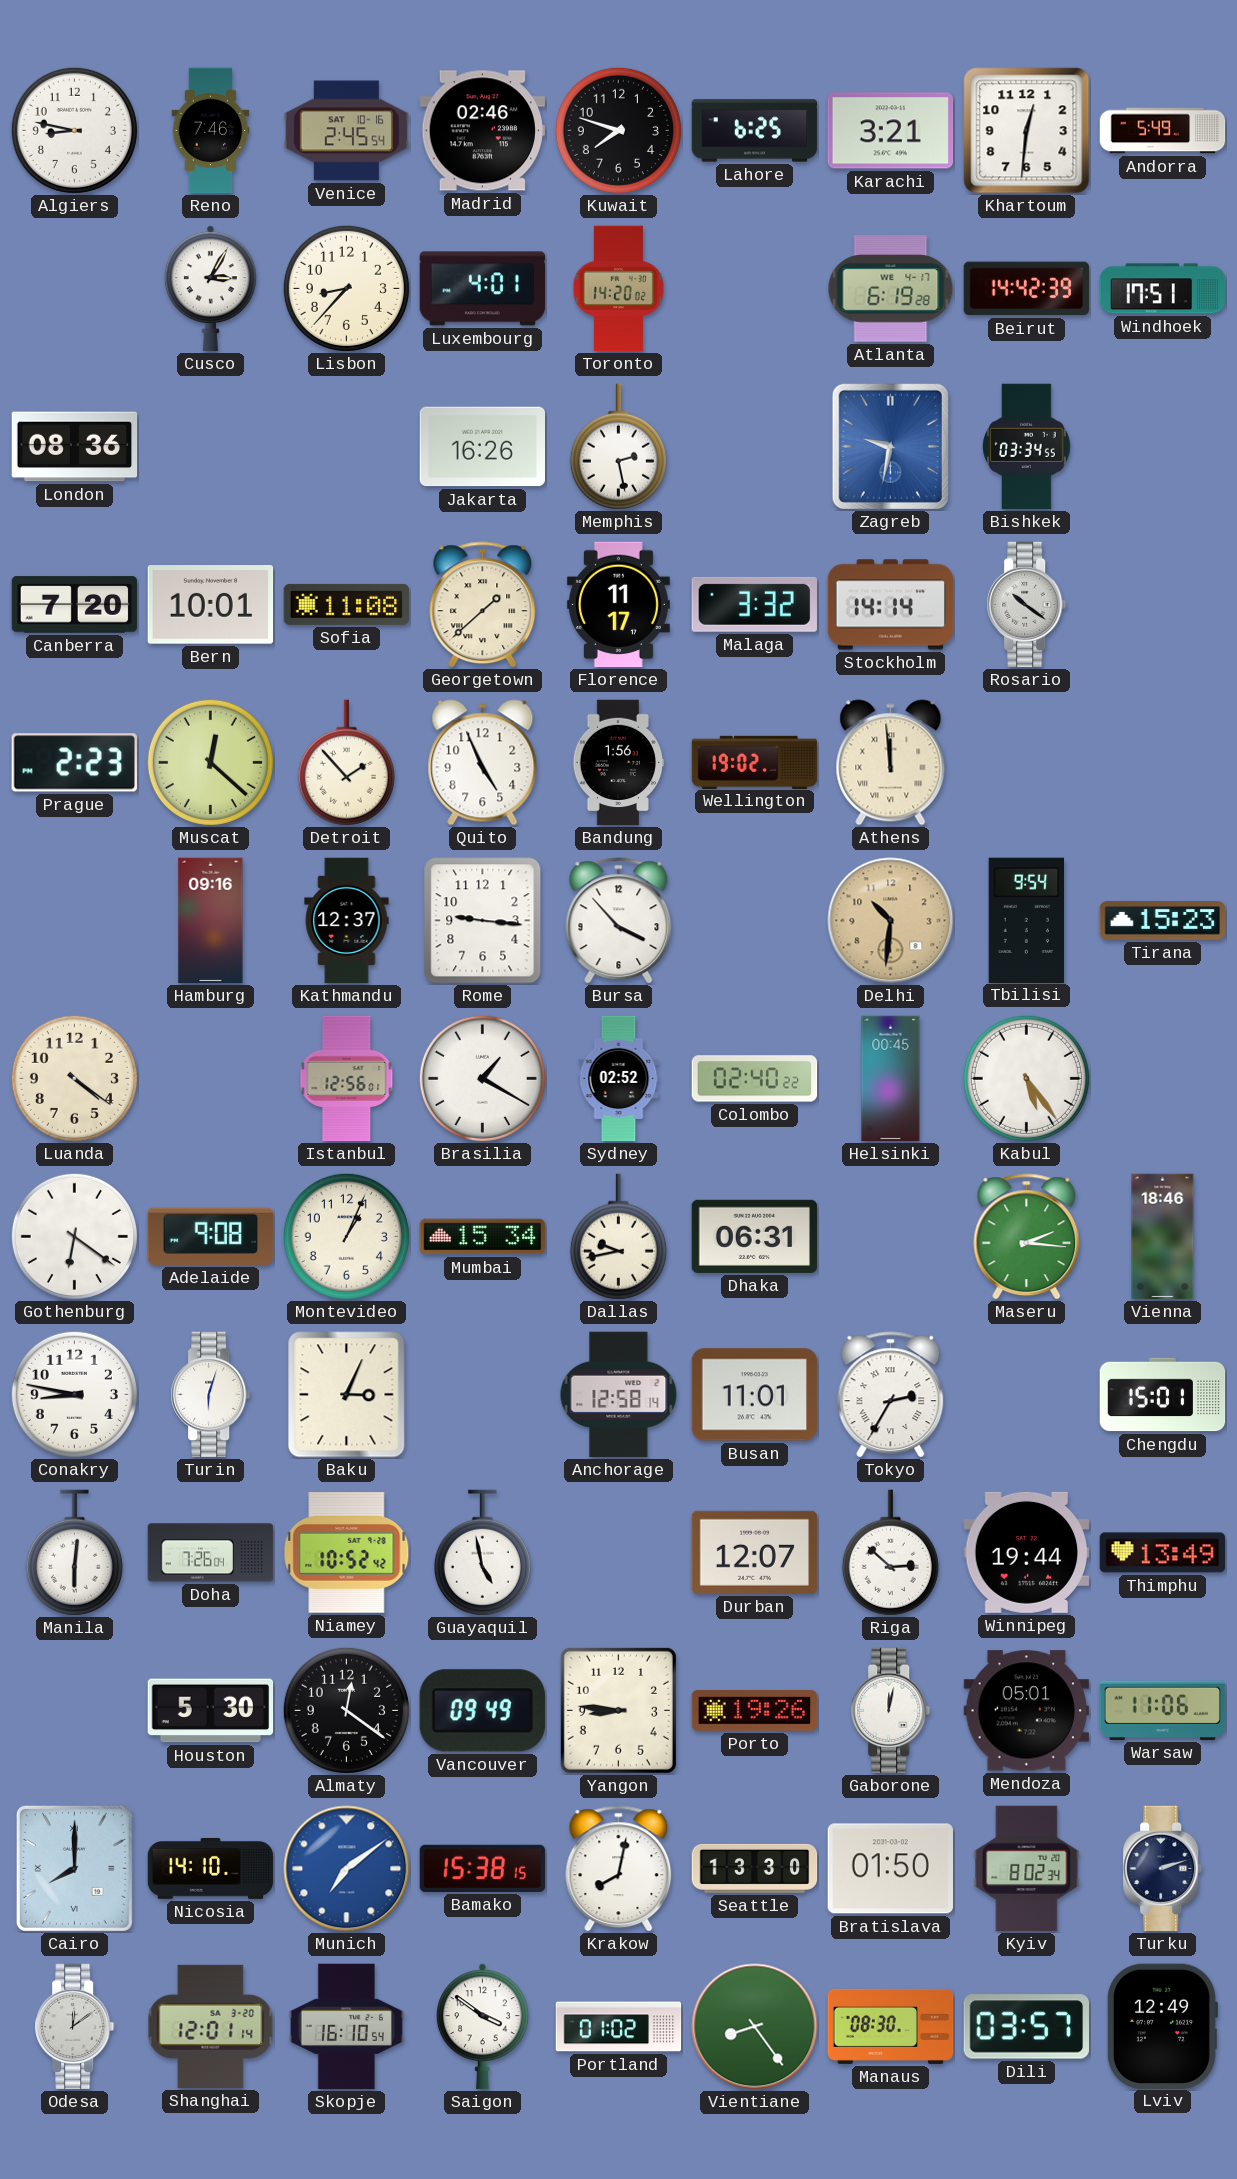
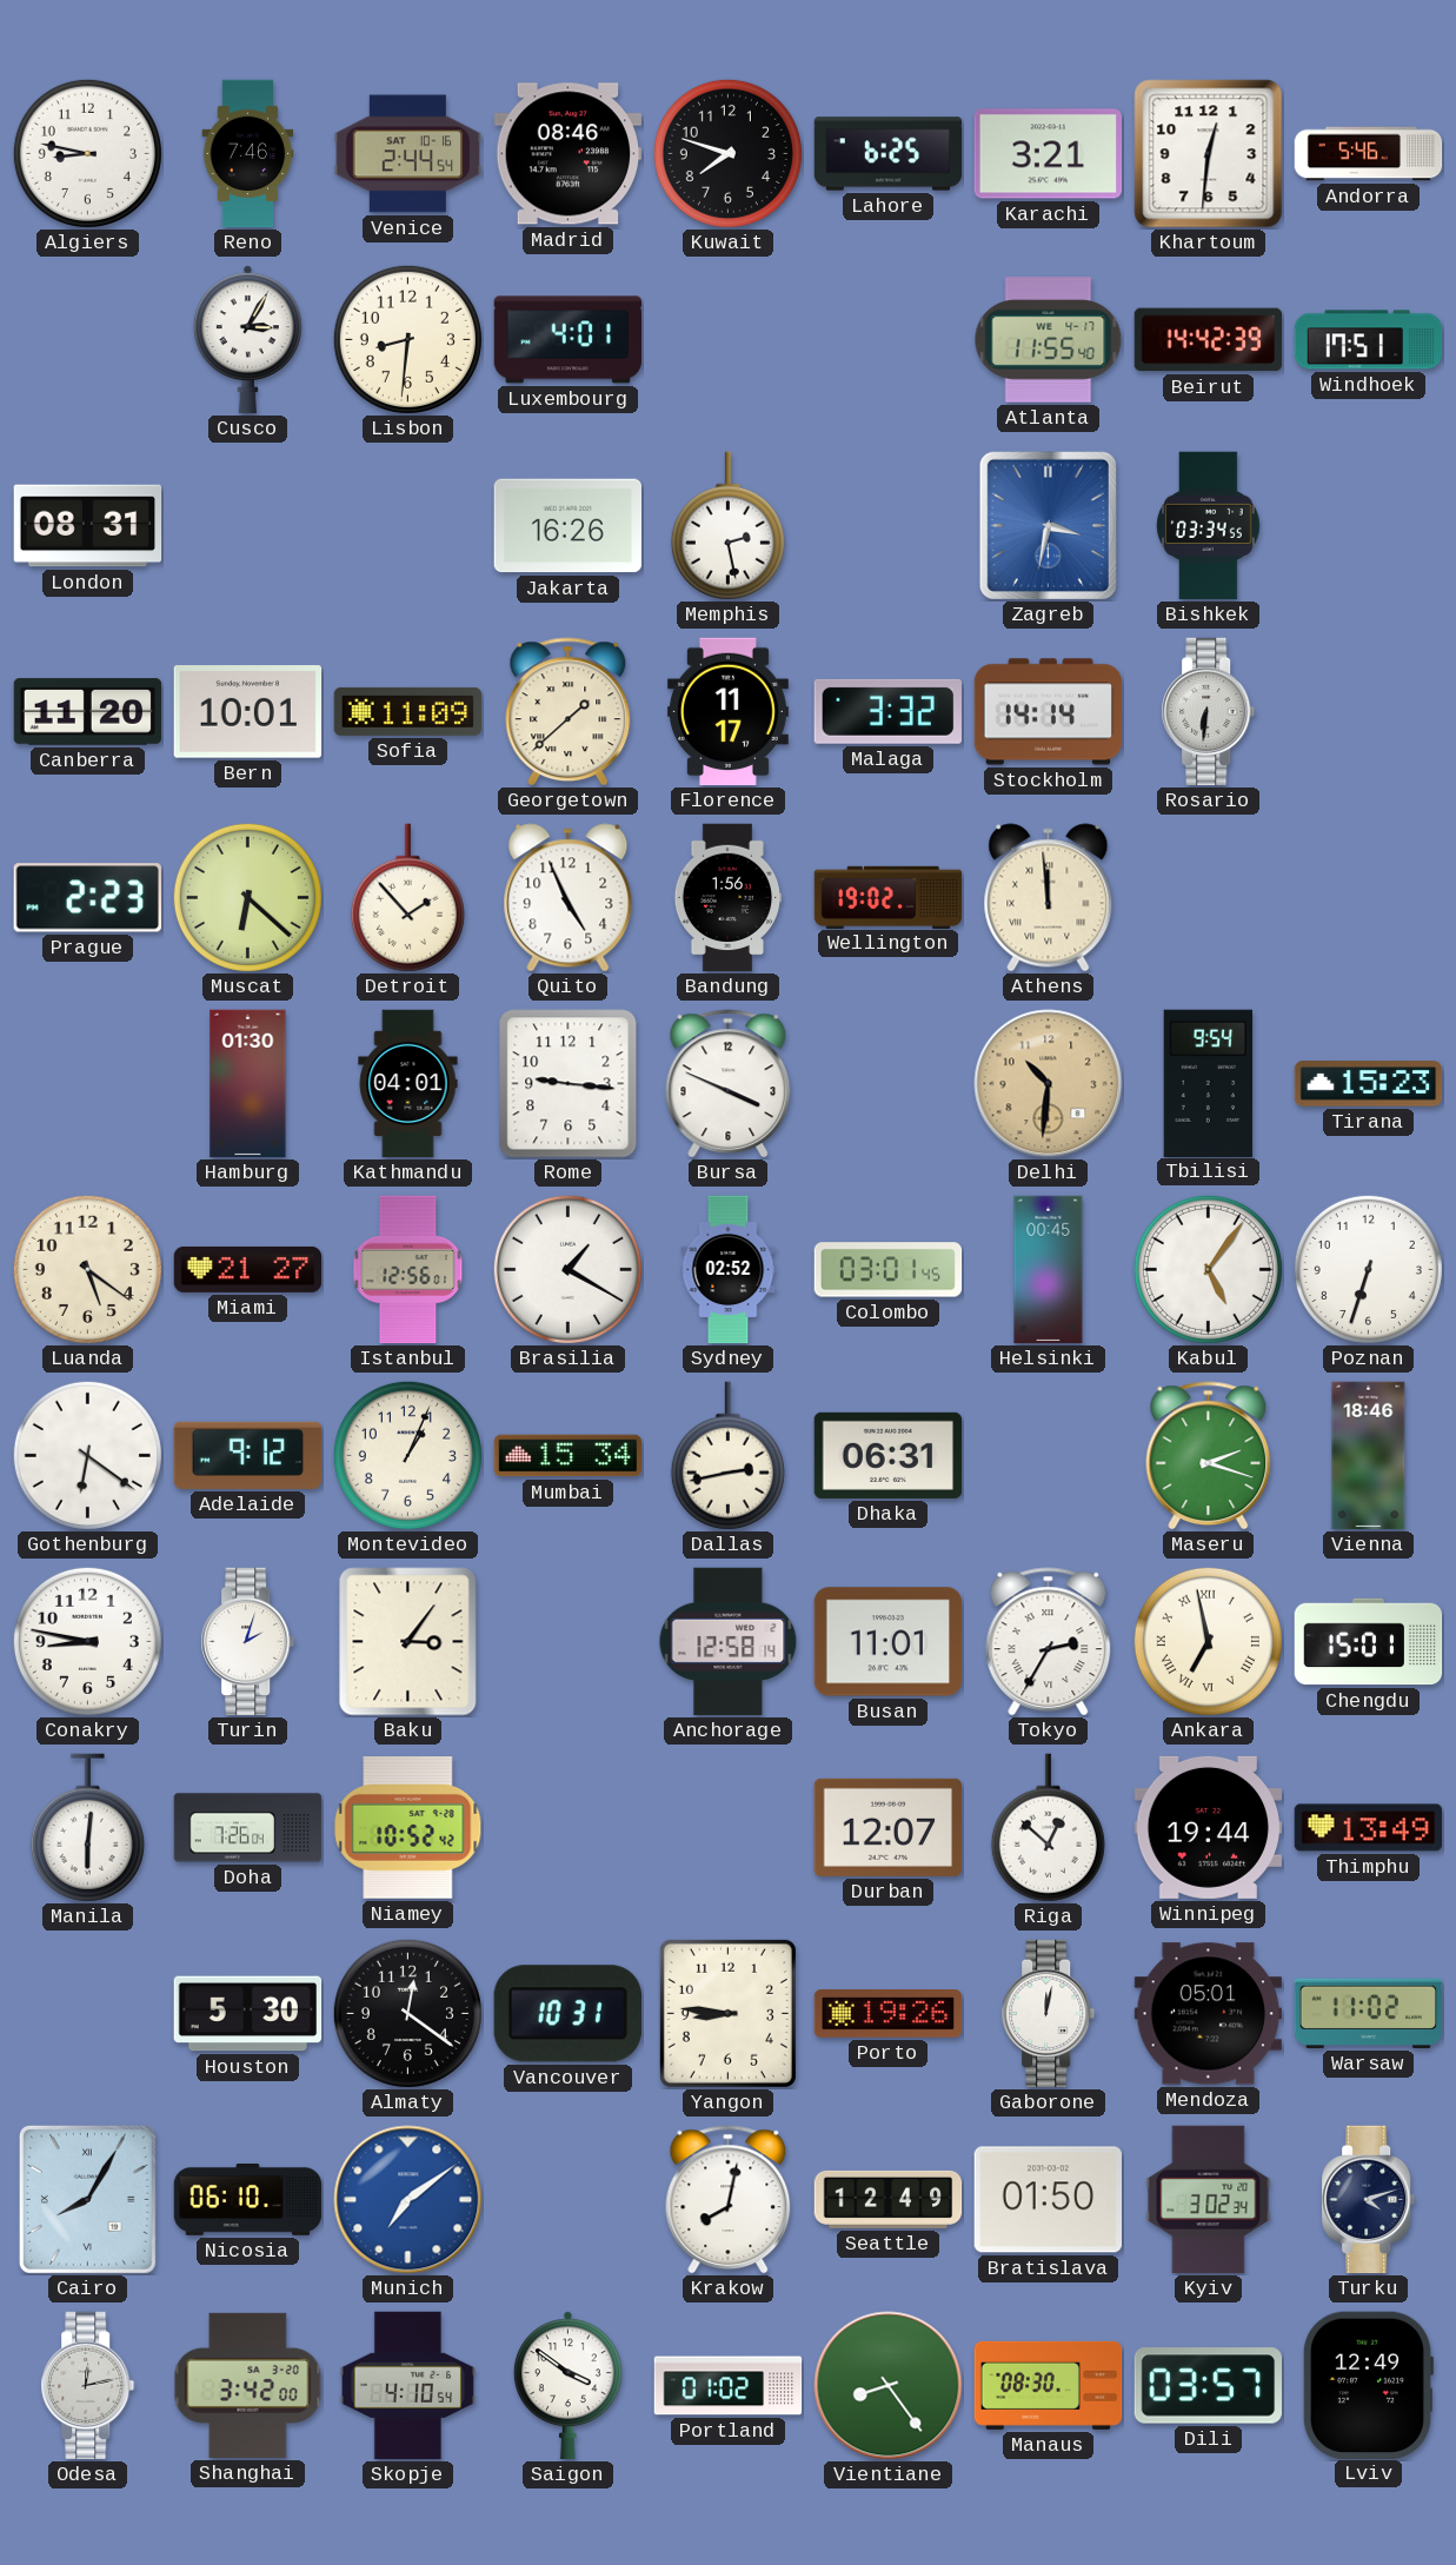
Venice: 2:45 -> 2:44 (408, 154)
Madrid: 02:46 -> 08:46 (567, 154)
Andorra: 5:49 -> 5:46 (1369, 154)
Lisbon: 8:37 -> 8:31 (407, 339)
Toronto: 14:20 -> none (618, 289)
Atlanta: 6:19 -> 11:55 (1049, 340)
London: 08:36 -> 08:31 (88, 526)
Zagreb: 9:32 -> 3:32 (1048, 525)
Canberra: 7:20 -> 11:20 (88, 712)
Sofia: 11:08 -> 11:09 (408, 711)
Rosario: 10:21 -> 6:31 (1209, 712)
Muscat: 12:22 -> 6:22 (247, 897)
Hamburg: 09:16 -> 01:30 (248, 1084)
Kathmandu: 12:37 -> 04:01 (408, 1084)
Bursa: 3:53 -> 3:49 (729, 1084)
Luanda: 4:21 -> 5:21 (87, 1269)
Miami: none -> 21:27 (248, 1269)
Colombo: 02:40 -> 03:01 (889, 1270)
Kabul: 5:24 -> 5:06 (1208, 1269)
Poznan: none -> 6:33 (1368, 1269)
Adelaide: 9:08 -> 9:12 (248, 1455)
Dallas: 9:43 -> 2:43 (727, 1456)
Maseru: 2:16 -> 2:18 (1209, 1456)
Turin: 6:03 -> 2:03 (248, 1642)
Baku: 3:04 -> 3:06 (408, 1642)
Ankara: none -> 6:58 (1208, 1641)
Guayaquil: 4:58 -> none (482, 1553)
Riga: 2:52 -> 12:52 (1048, 1828)
Vancouver: 09:49 -> 10:31 (567, 2014)
Warsaw: 11:06 -> 11:02 (1369, 2013)
Cairo: 8:00 -> 8:05 (87, 2199)
Nicosia: 14:10 -> 06:10 (248, 2199)
Bamako: 15:38 -> none (483, 1868)
Seattle: 13:30 -> 12:49 (889, 2199)
Kyiv: 8:02 -> 3:02 (1209, 2200)
Turku: 2:12 -> 4:12 (1369, 2200)
Odesa: 12:09 -> 12:13 (88, 2386)
Shanghai: 12:01 -> 3:42 (248, 2385)
Skopje: 16:10 -> 4:10 (407, 2386)
